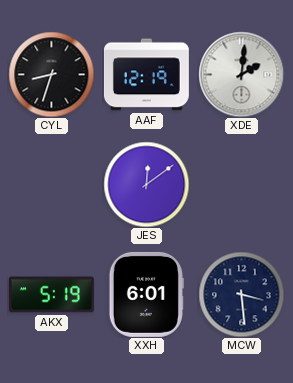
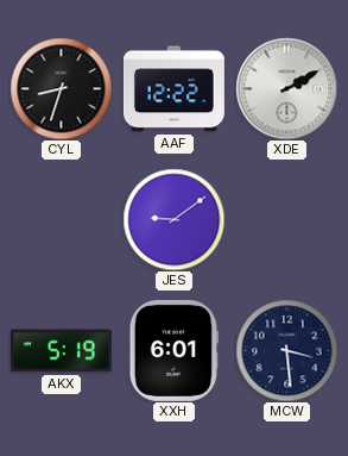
AAF: 12:19 -> 12:22 (173, 89)
XDE: 2:01 -> 2:10 (286, 88)
JES: 12:09 -> 9:09 (173, 219)
